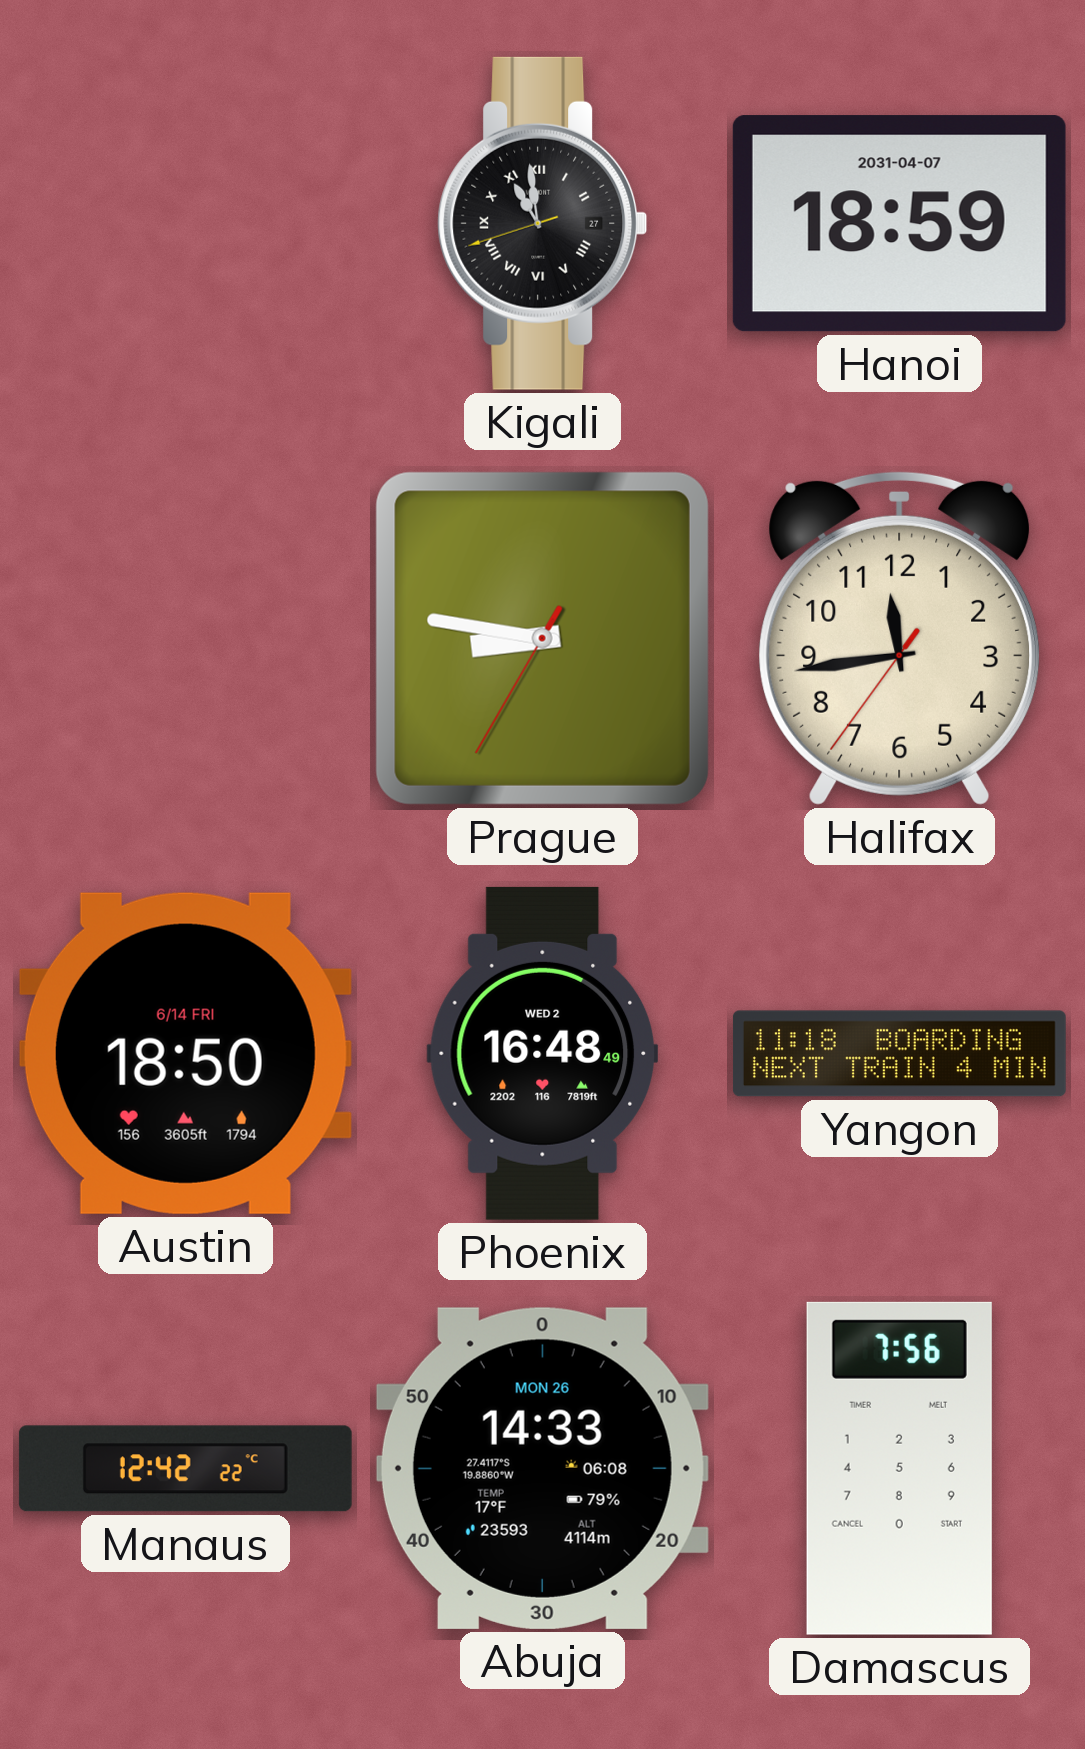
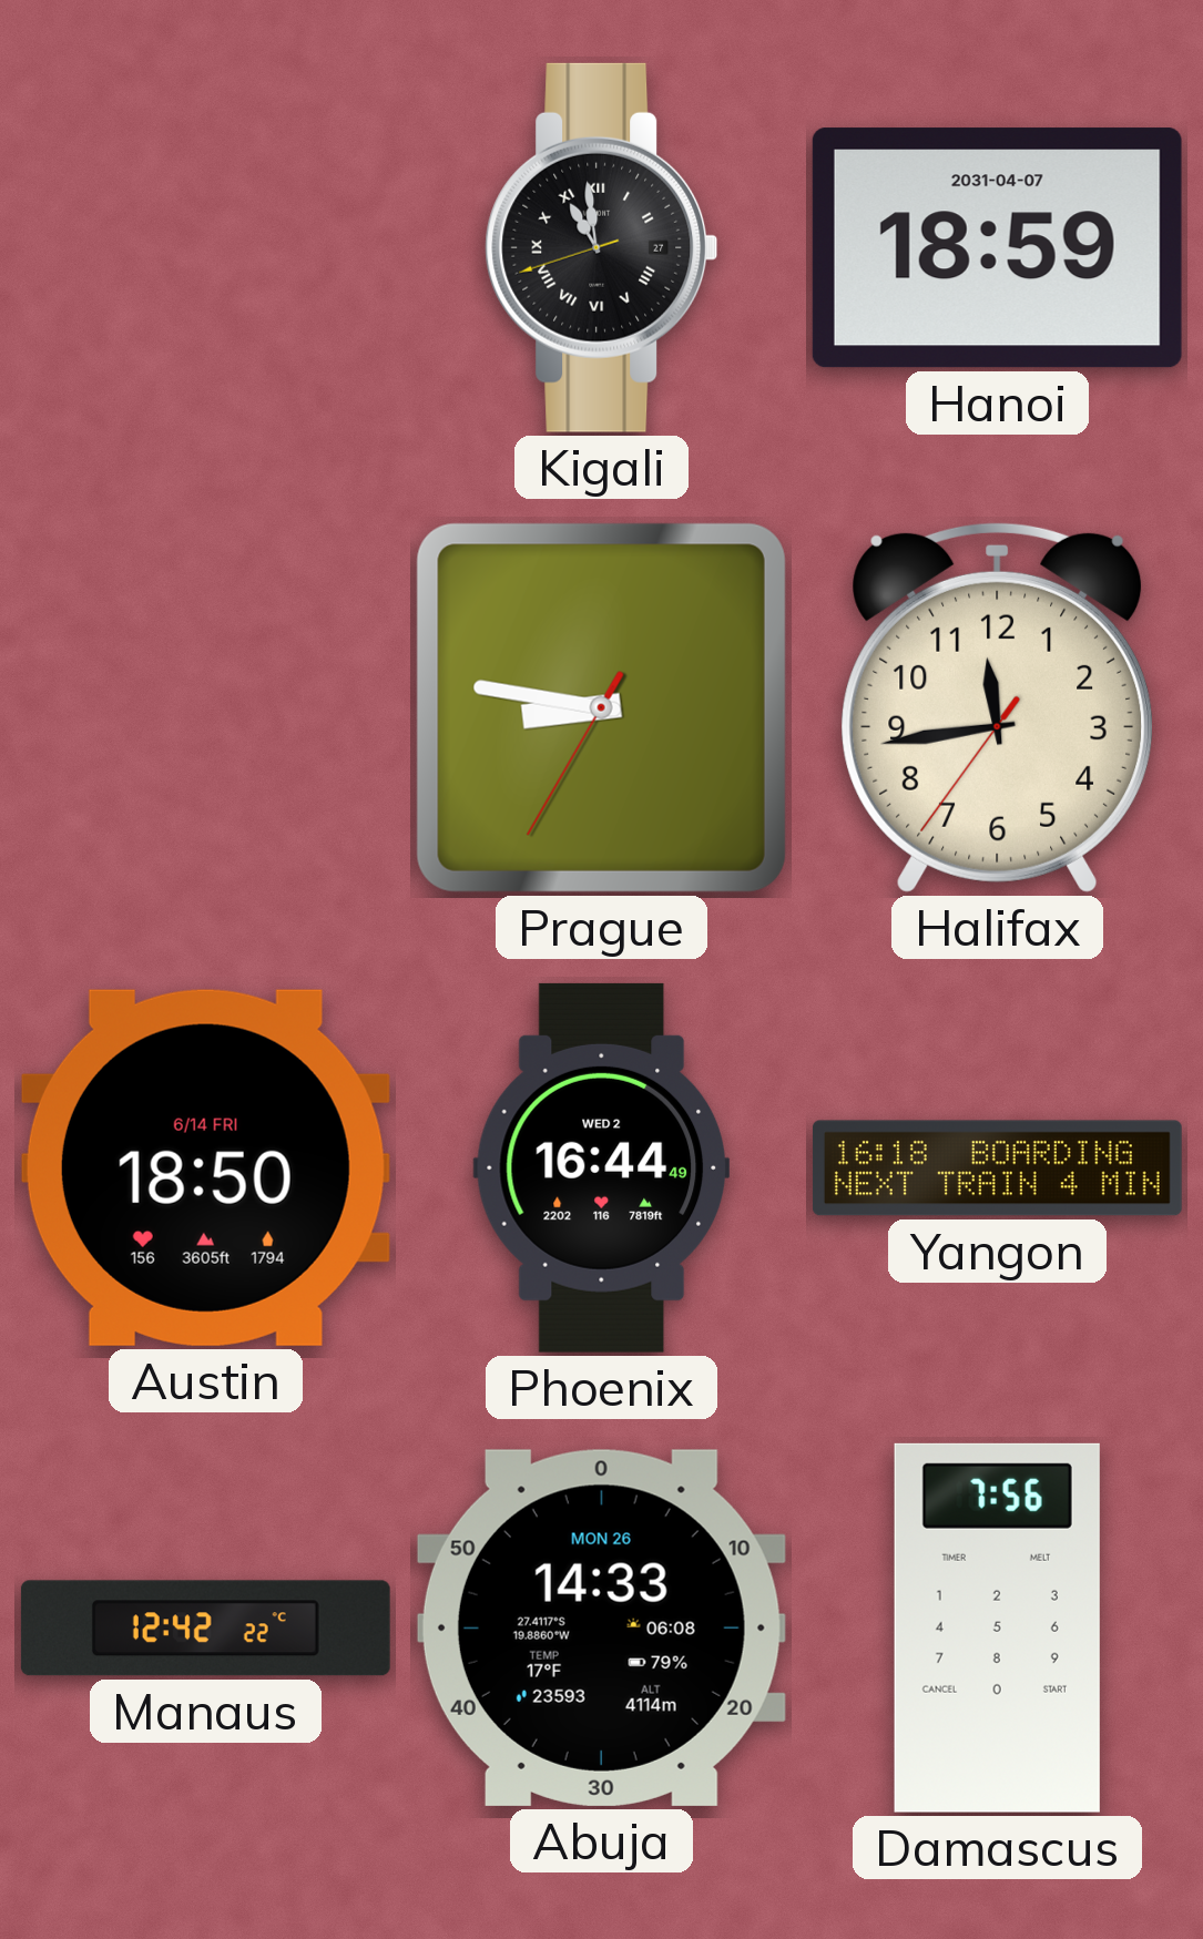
Phoenix: 16:48 -> 16:44 (602, 1167)
Yangon: 11:18 -> 16:18 (997, 1168)
